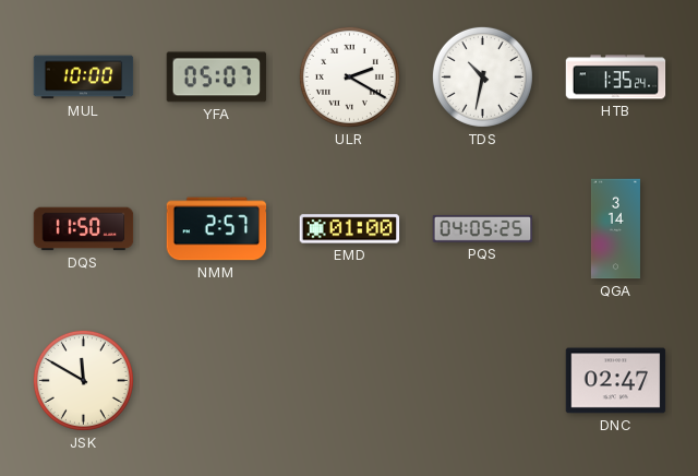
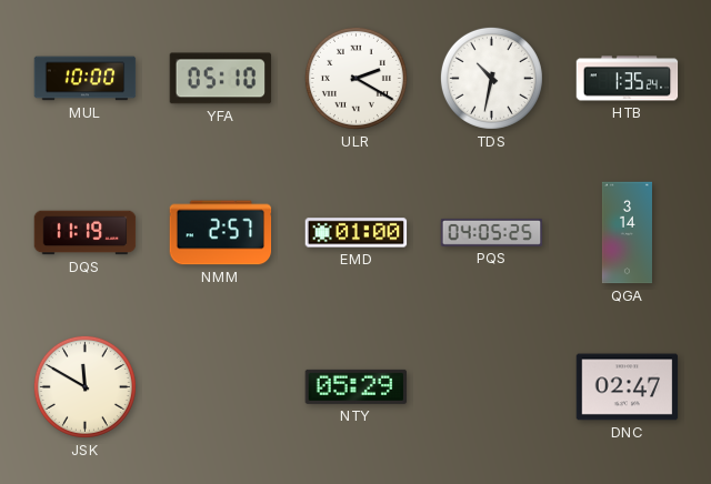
YFA: 05:07 -> 05:10 (221, 79)
DQS: 11:50 -> 11:19 (86, 233)
NTY: none -> 05:29 (357, 386)
